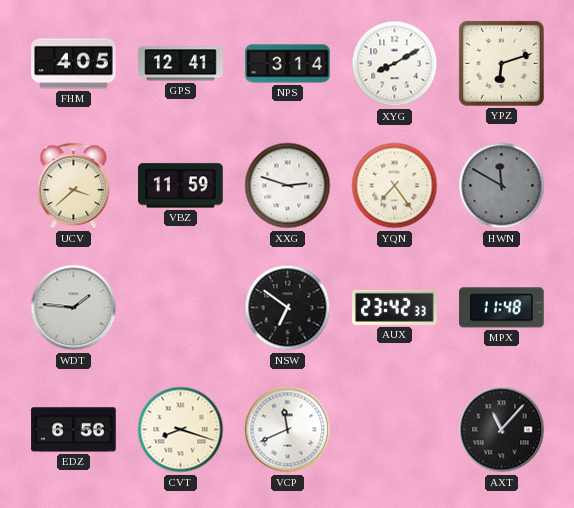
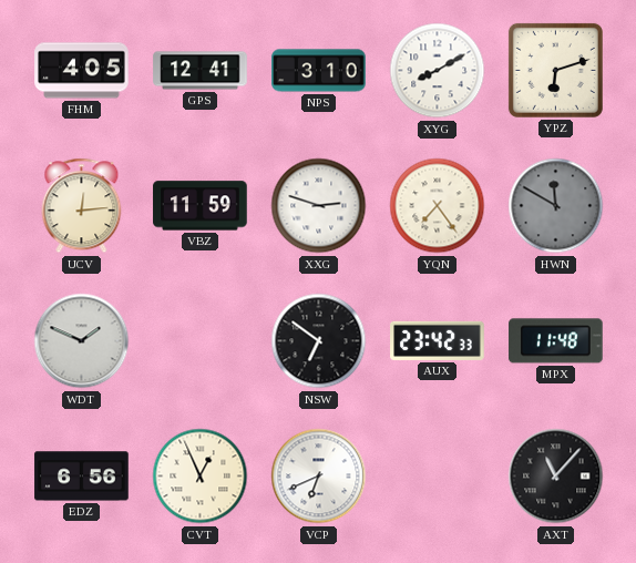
NPS: 3:14 -> 3:10 (319, 71)
UCV: 3:38 -> 12:14 (82, 206)
WDT: 1:46 -> 1:49 (82, 341)
CVT: 8:18 -> 12:56 (201, 477)
VCP: 11:41 -> 6:41 (319, 477)
